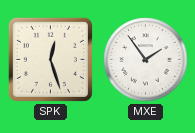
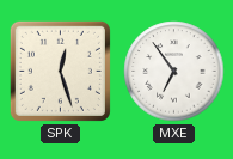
MXE: 1:54 -> 6:54 (174, 72)
